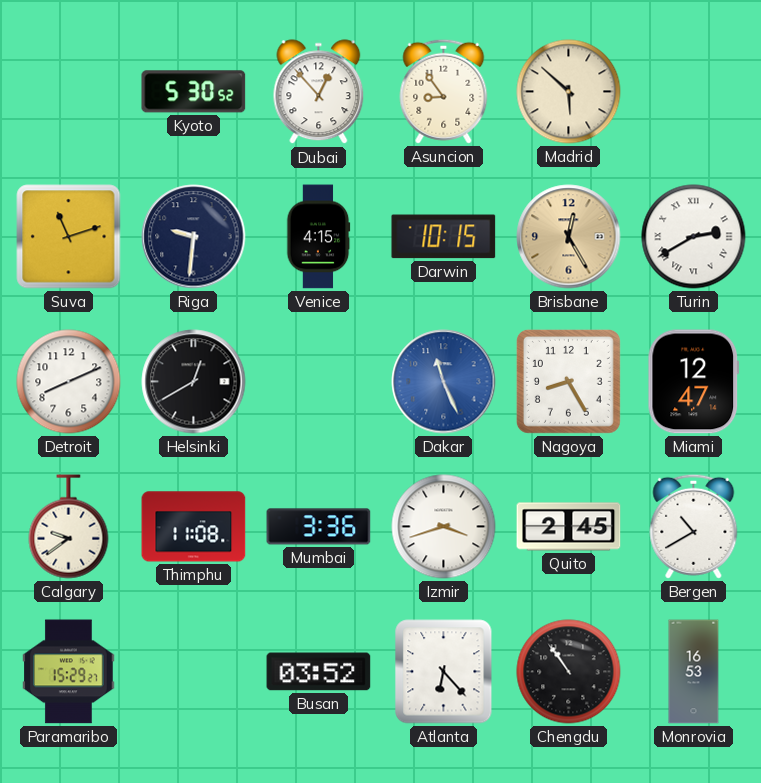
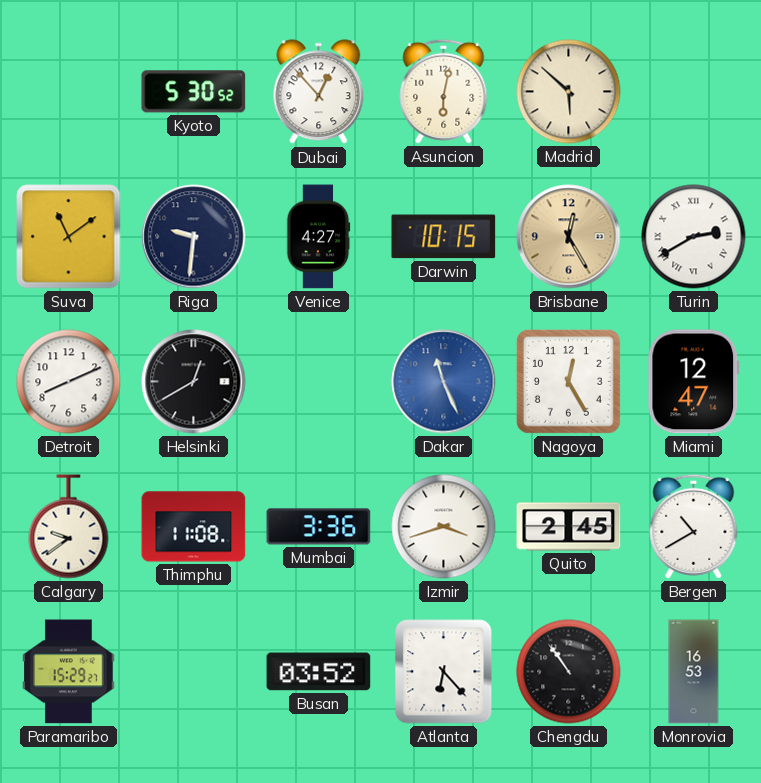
Asuncion: 8:54 -> 6:02 (444, 91)
Suva: 11:12 -> 11:09 (69, 237)
Venice: 4:15 -> 4:27 (318, 237)
Nagoya: 8:25 -> 12:25 (568, 381)
